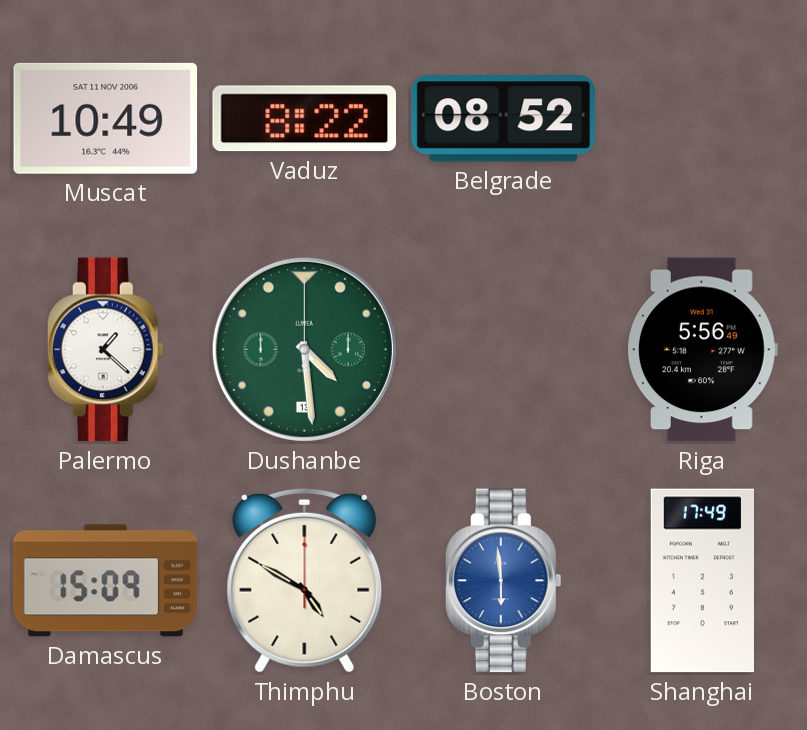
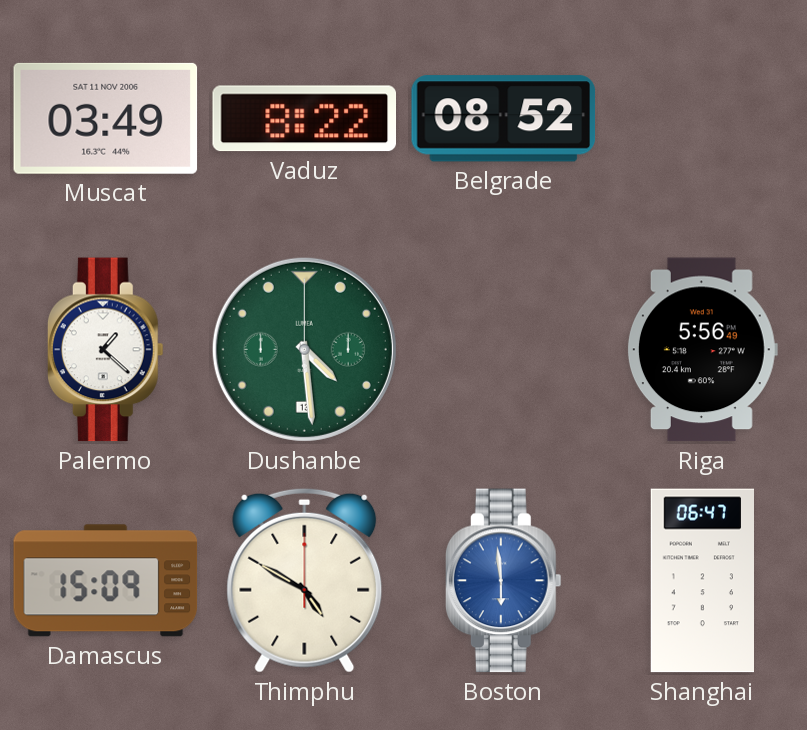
Muscat: 10:49 -> 03:49 (106, 118)
Shanghai: 17:49 -> 06:47 (702, 581)
